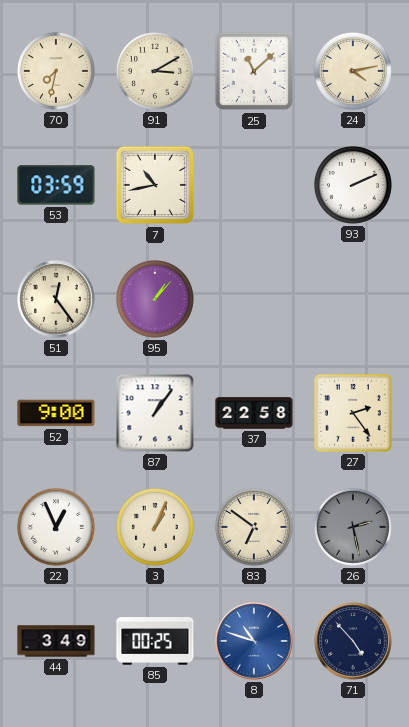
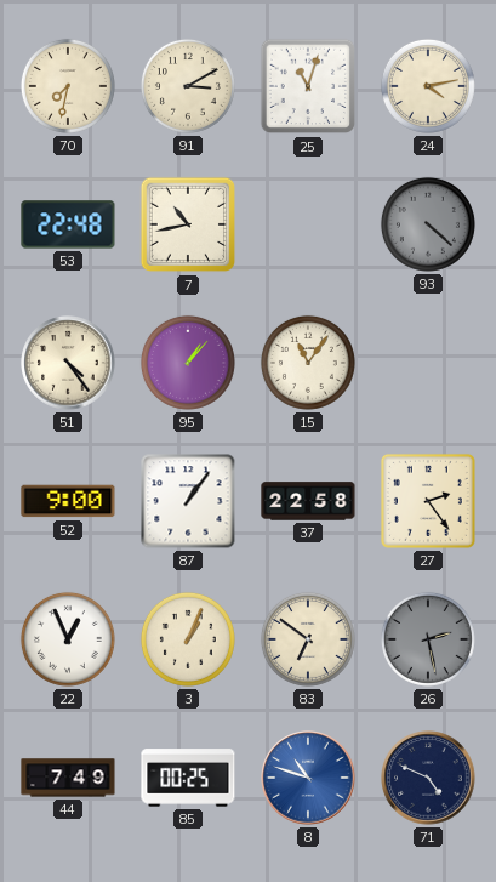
25: 11:08 -> 11:03 (308, 86)
53: 03:59 -> 22:48 (68, 224)
93: 2:11 -> 4:22 (428, 224)
93 dial: white -> grey (428, 224)
51: 12:24 -> 4:24 (68, 363)
15: none -> 11:06 (308, 363)
44: 3:49 -> 7:49 (68, 778)
71: 4:53 -> 4:49 (428, 778)
